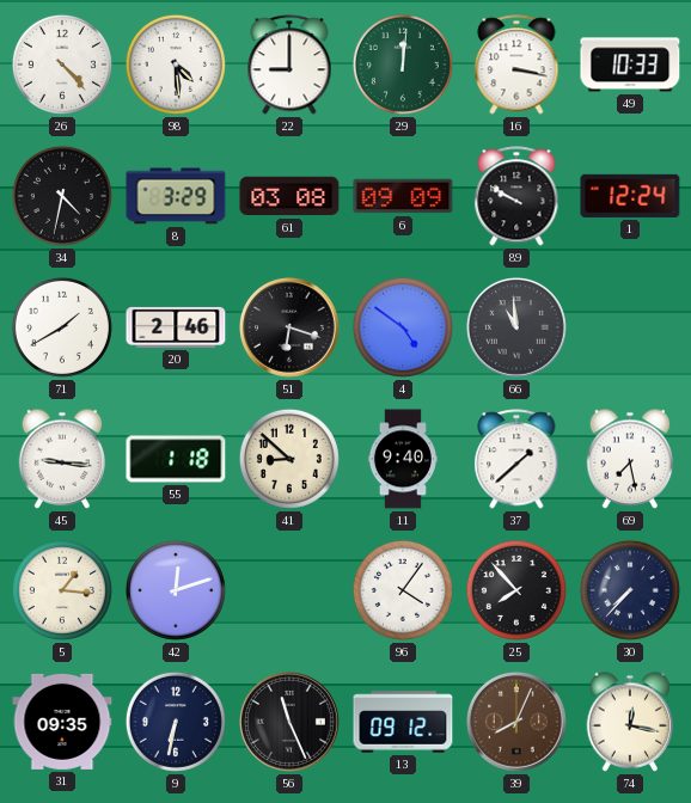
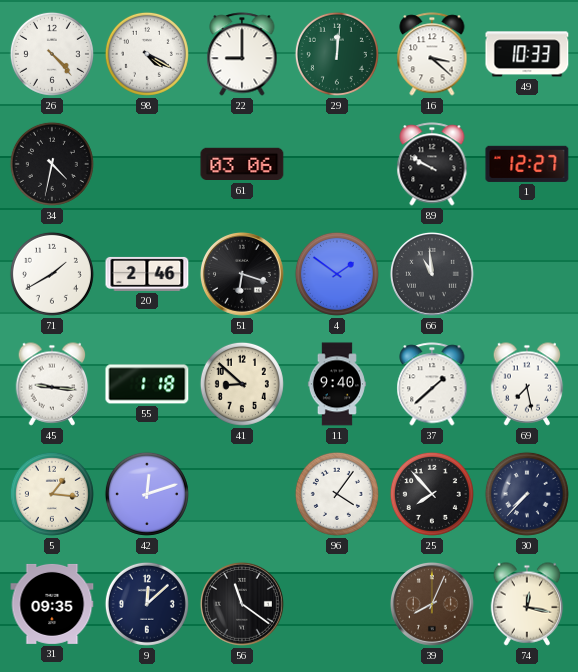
98: 4:29 -> 4:20 (147, 54)
16: 3:17 -> 3:22 (432, 54)
8: 3:29 -> none (176, 196)
61: 03:08 -> 03:06 (242, 164)
6: 09:09 -> none (403, 196)
1: 12:24 -> 12:27 (527, 164)
4: 4:51 -> 1:51 (337, 274)
9: 6:32 -> 12:08 (147, 604)
56: 11:26 -> 11:21 (242, 604)
13: 09:12 -> none (403, 722)
